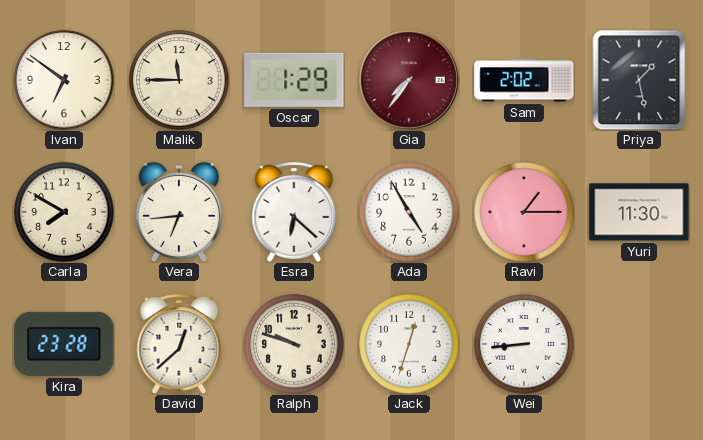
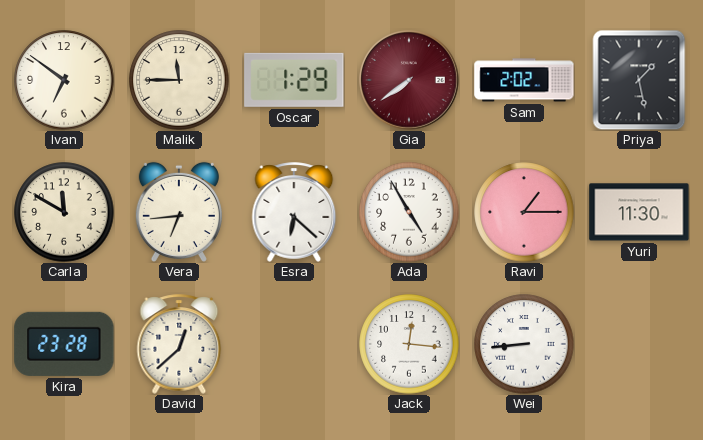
Gia: 7:36 -> 7:39 (409, 80)
Carla: 7:50 -> 11:50 (64, 212)
Ralph: 9:48 -> none (294, 344)
Jack: 12:33 -> 12:16 (409, 344)
